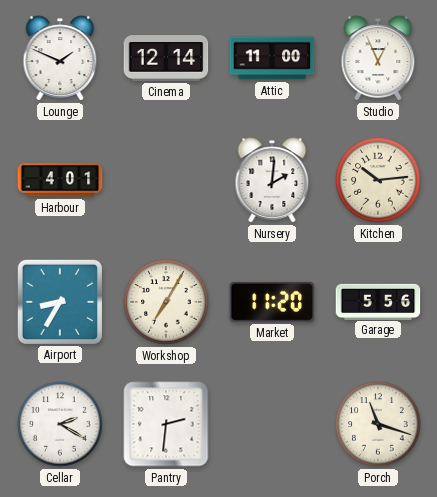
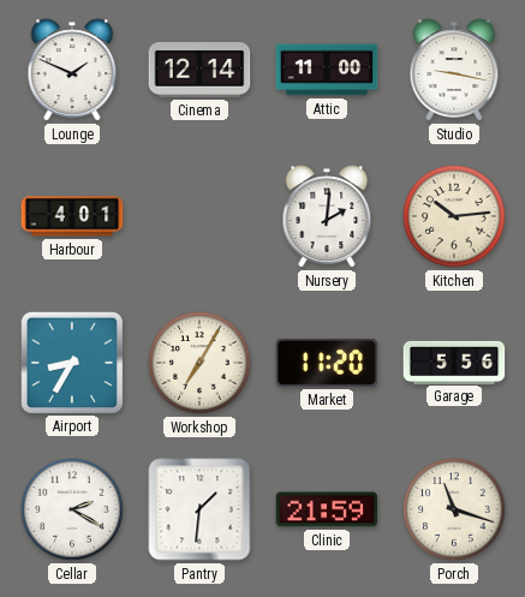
Studio: 12:56 -> 9:17 (454, 70)
Pantry: 2:31 -> 1:31 (199, 509)
Clinic: none -> 21:59 (327, 509)
